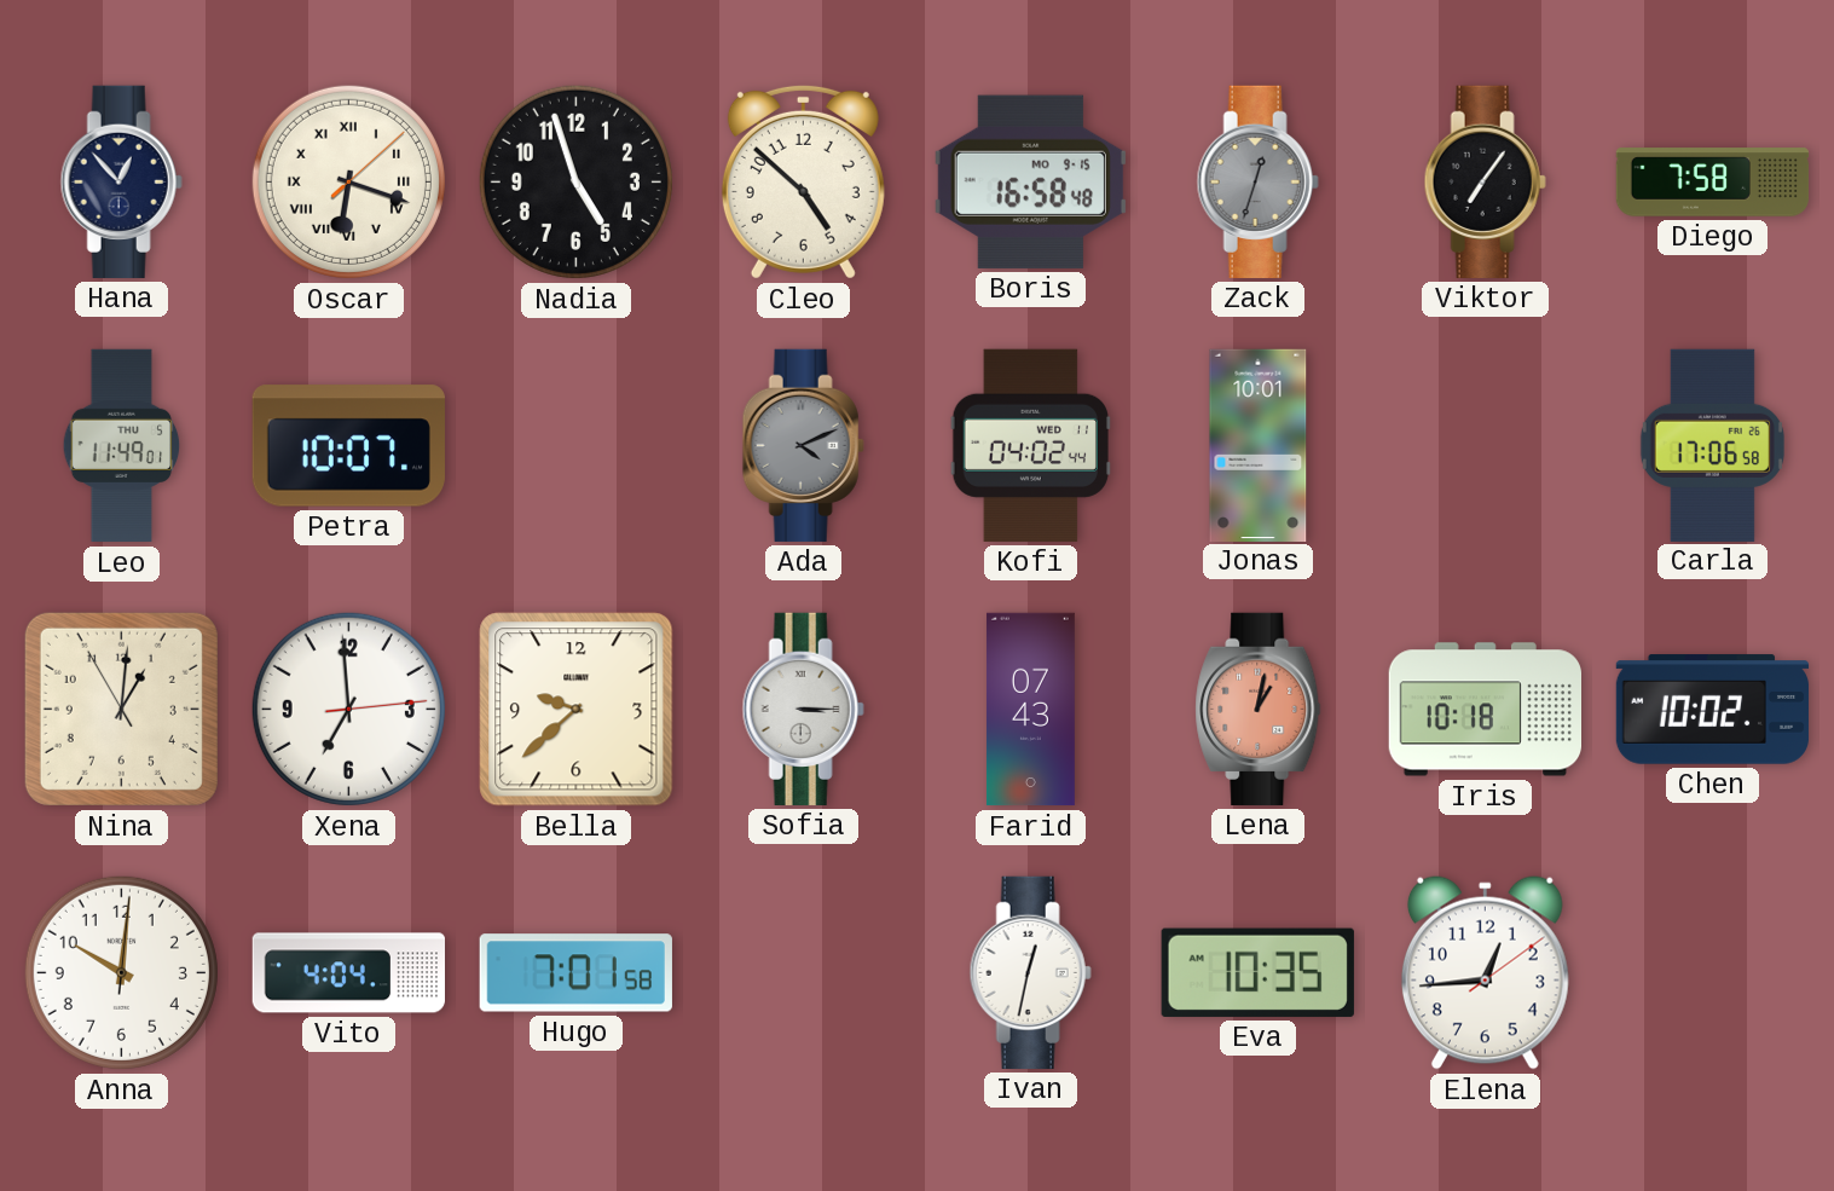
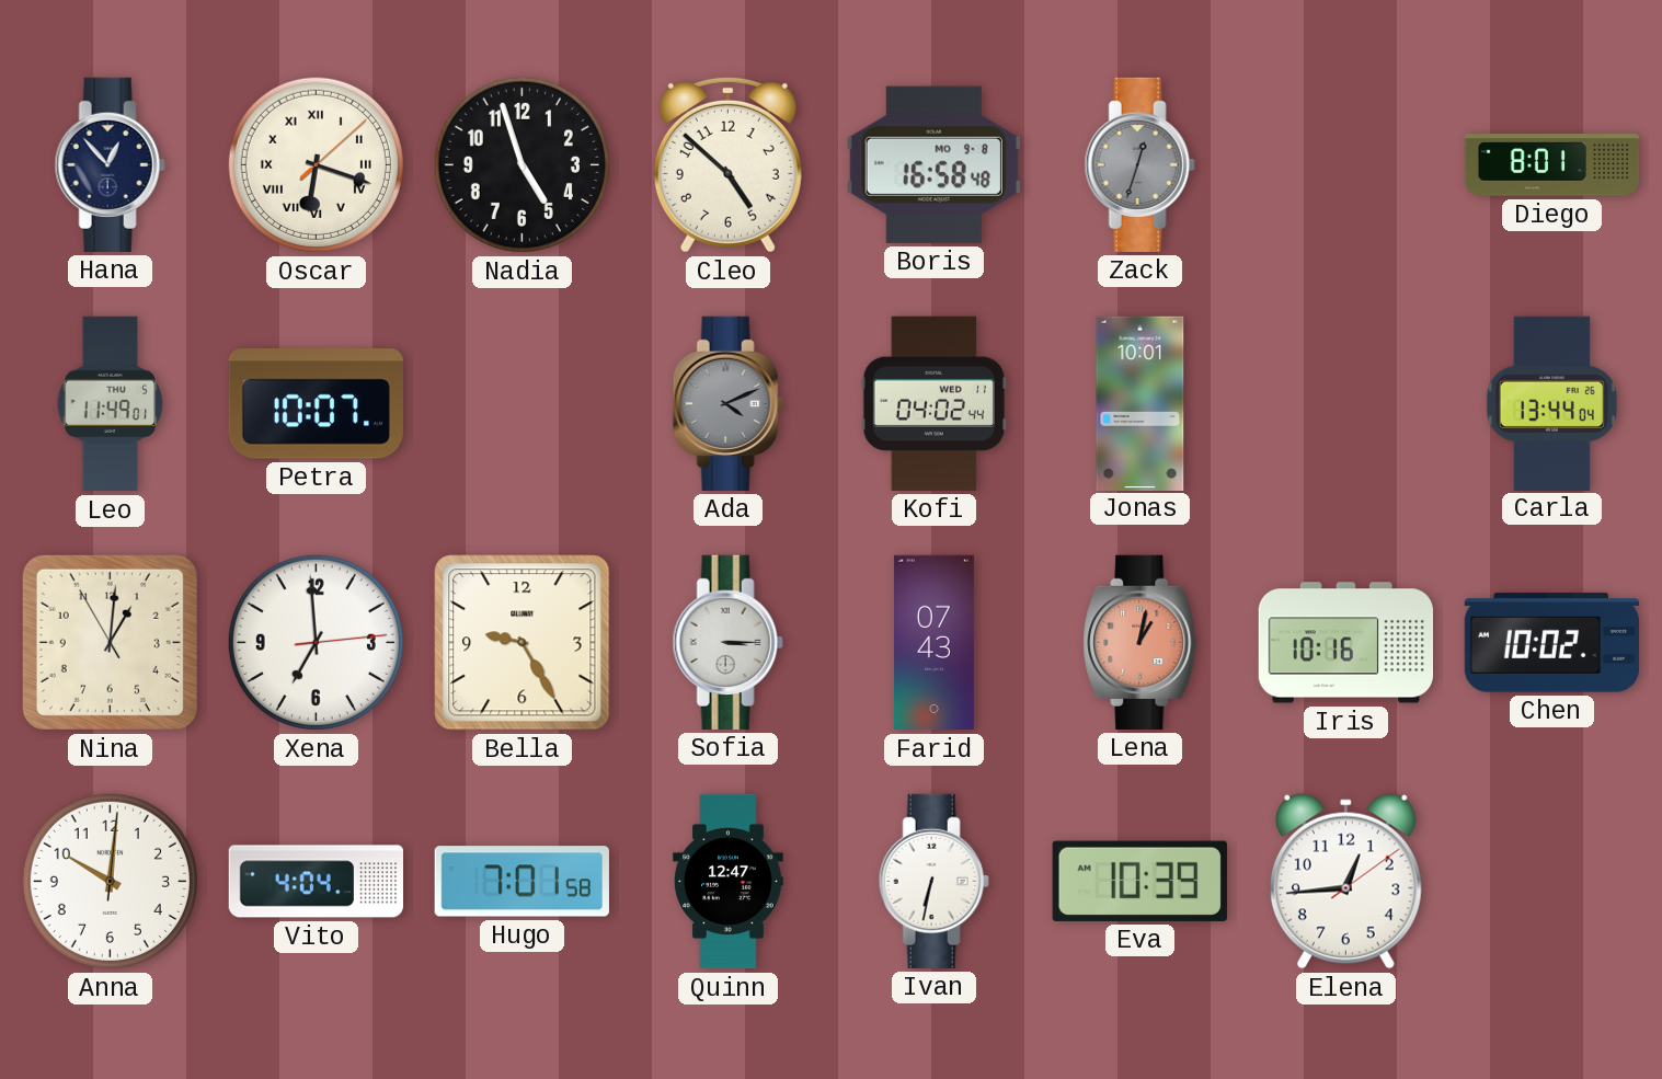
Boris date: MO 9-15 -> MO 9-8 (933, 164)
Viktor: 7:06 -> none (1485, 181)
Diego: 7:58 -> 8:01 (1552, 165)
Carla: 17:06 -> 13:44 (1551, 403)
Bella: 9:38 -> 9:25 (523, 643)
Iris: 10:18 -> 10:16 (1345, 643)
Quinn: none -> 12:47 (729, 882)
Ivan: 12:32 -> 6:32 (933, 881)
Eva: 10:35 -> 10:39 (1139, 881)
